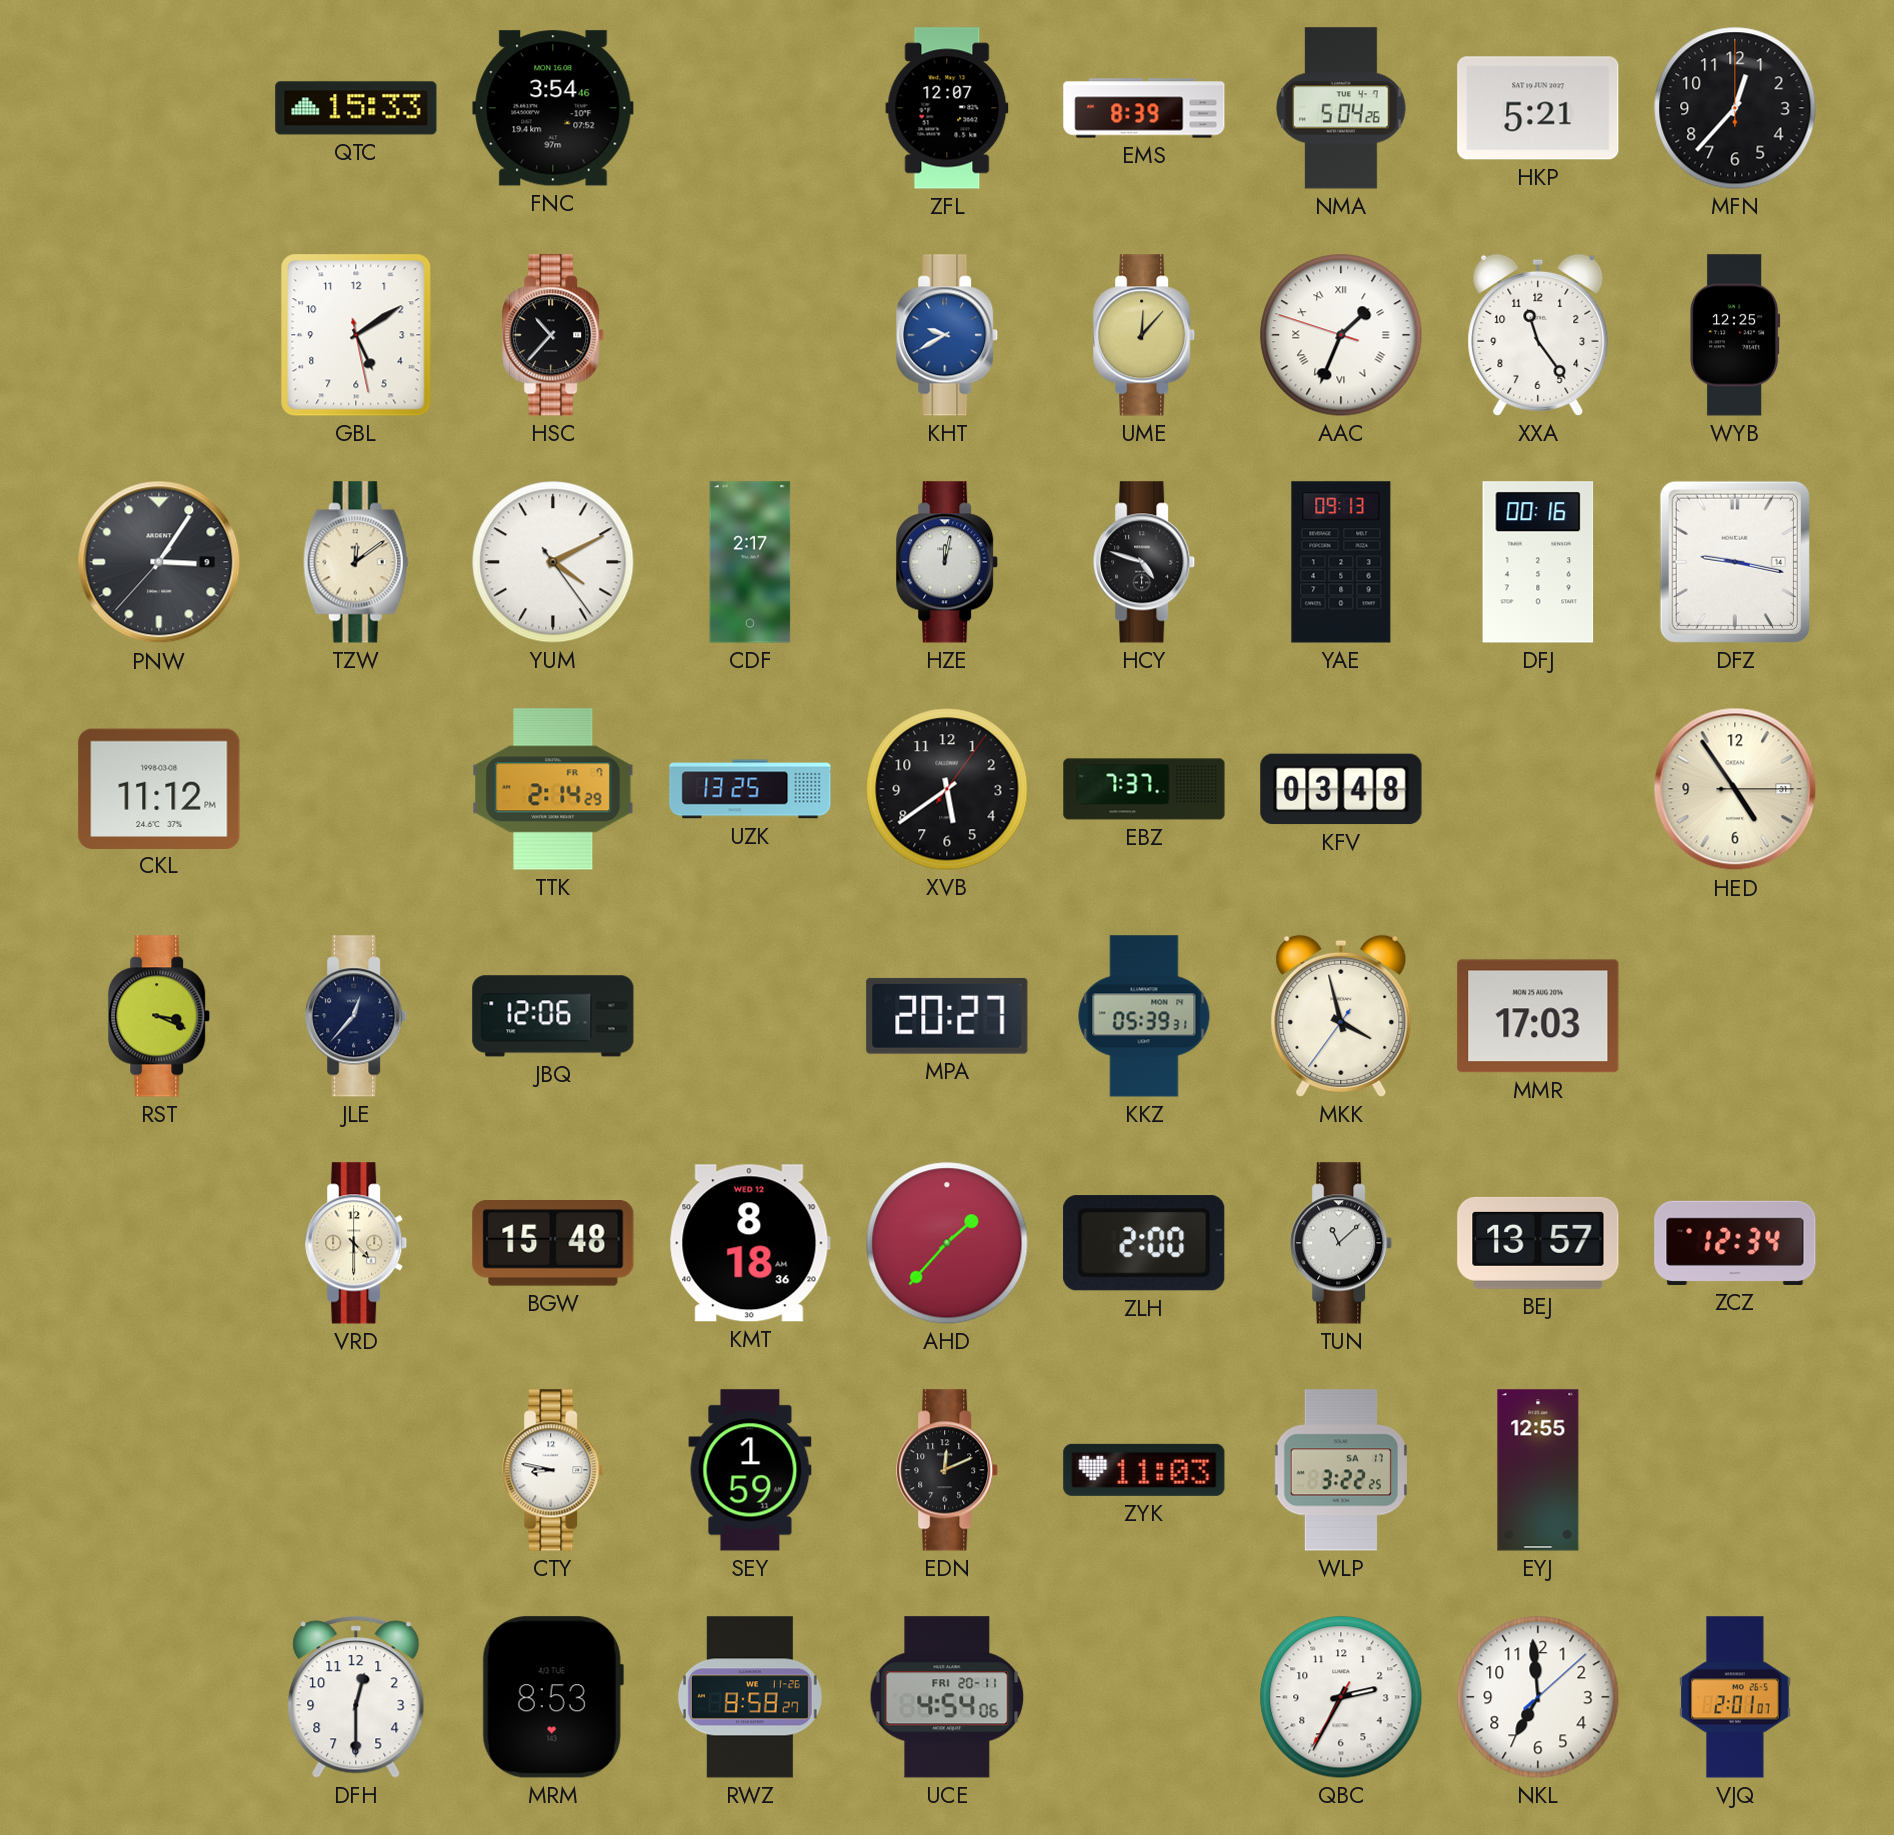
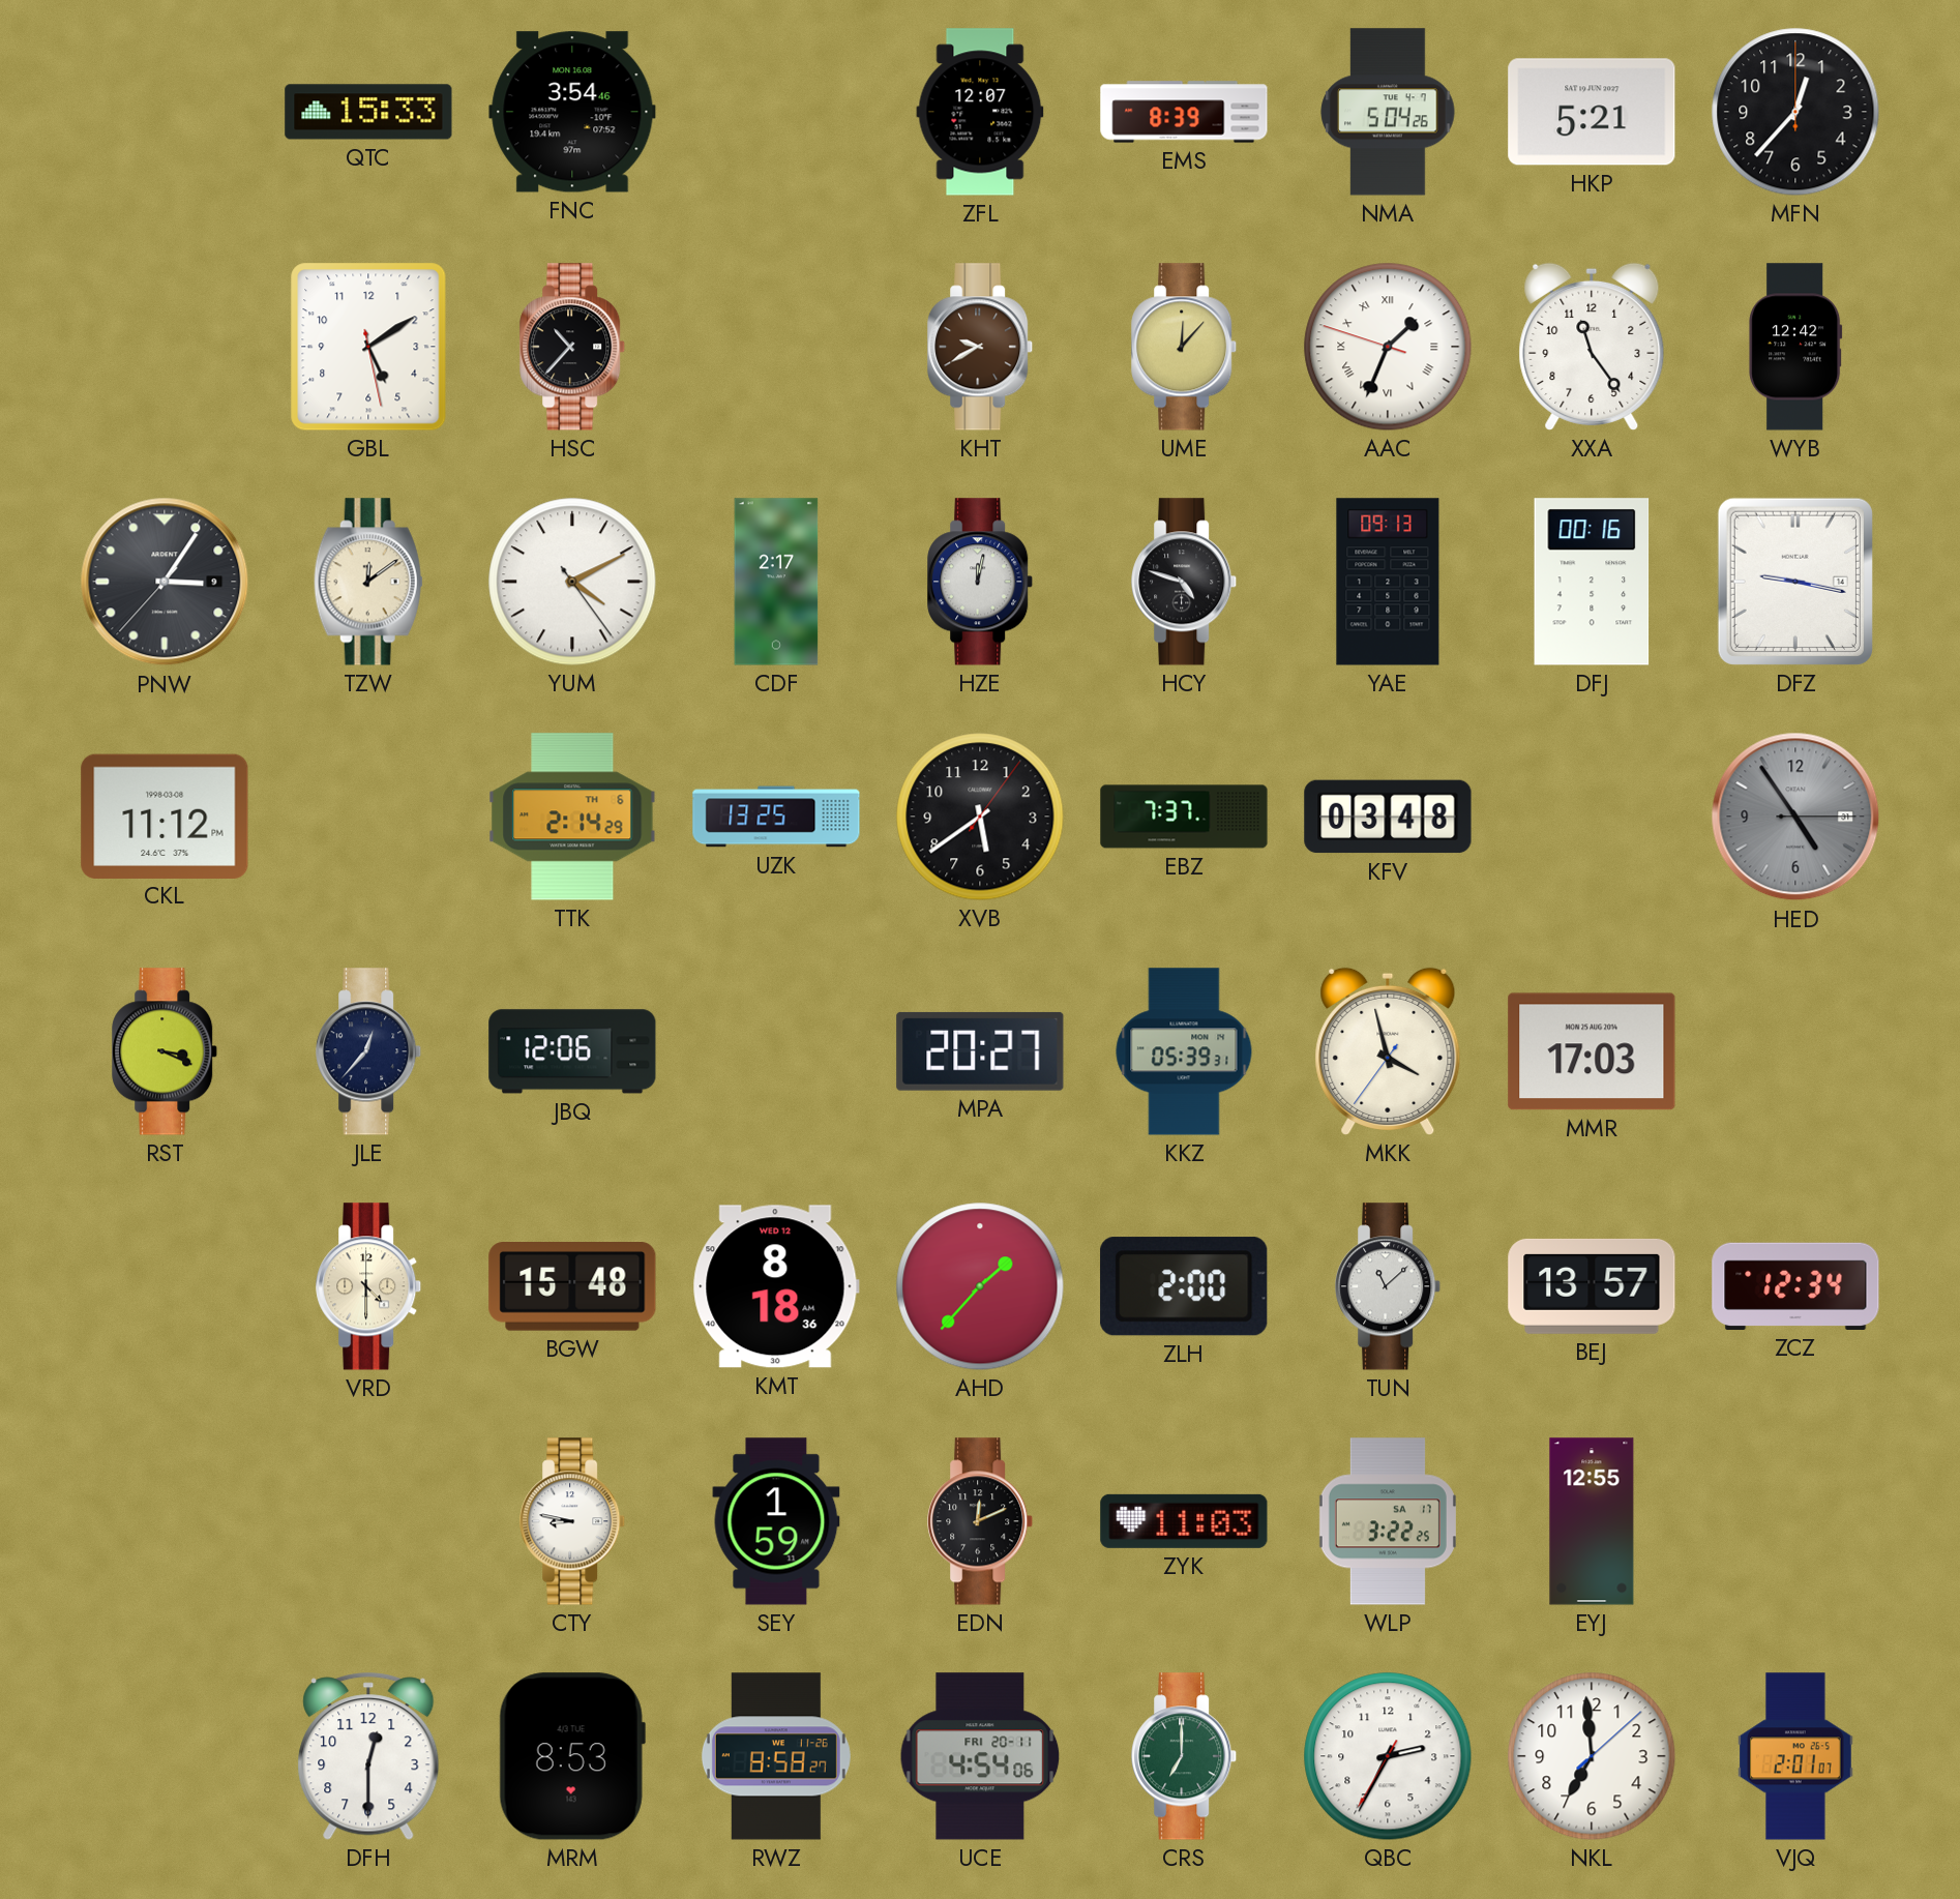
KHT dial: blue -> brown (981, 347)
WYB: 12:25 -> 12:42 (1795, 347)
TTK date: FR 7 -> TH 6 (572, 817)
HED dial: cream -> grey (1795, 817)
CRS: none -> 7:00 (1185, 1756)
